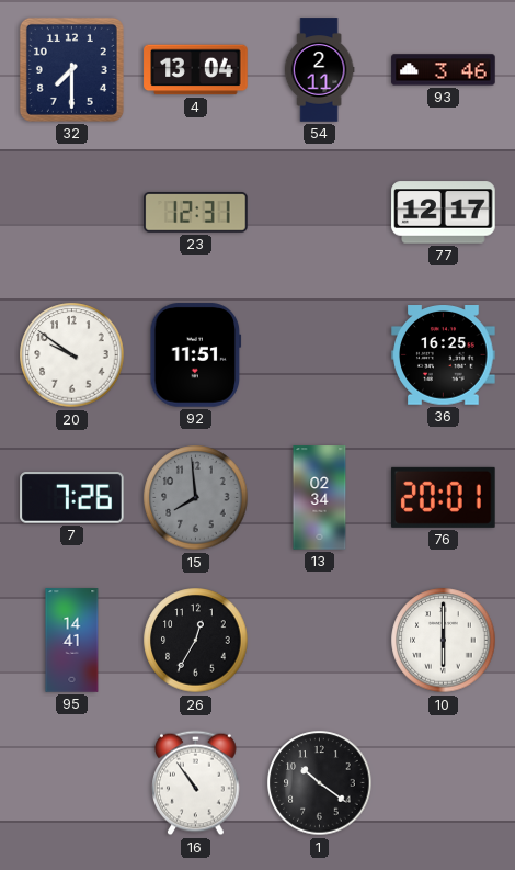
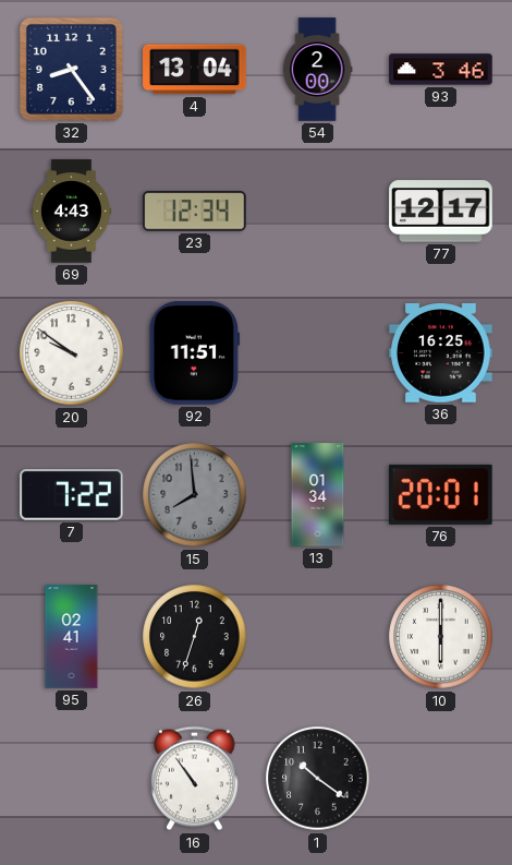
32: 7:30 -> 8:24 (71, 69)
54: 2:11 -> 2:00 (317, 70)
69: none -> 4:43 (71, 212)
23: 12:31 -> 12:34 (195, 212)
7: 7:26 -> 7:22 (72, 495)
13: 02:34 -> 01:34 (318, 495)
95: 14:41 -> 02:41 (72, 637)
26: 12:35 -> 12:33 (195, 637)
